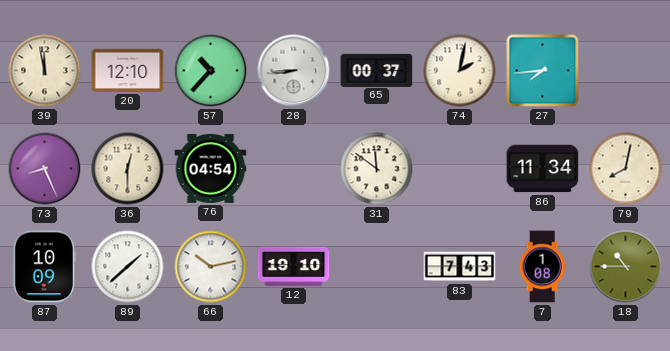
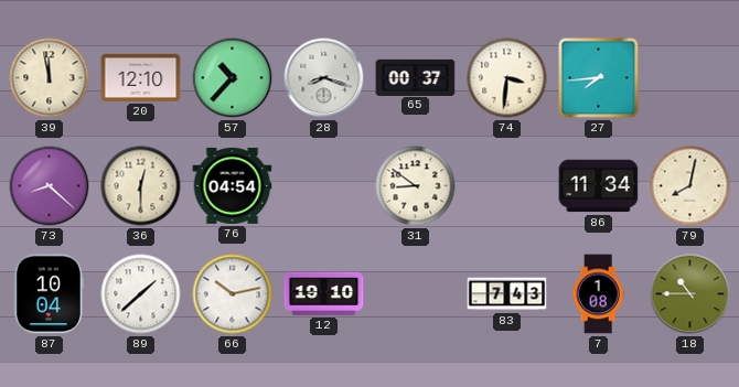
28: 8:44 -> 8:18 (324, 78)
74: 2:02 -> 3:31 (507, 78)
73: 8:26 -> 8:22 (50, 186)
31: 11:51 -> 8:51 (416, 186)
87: 10:09 -> 10:04 (49, 294)
